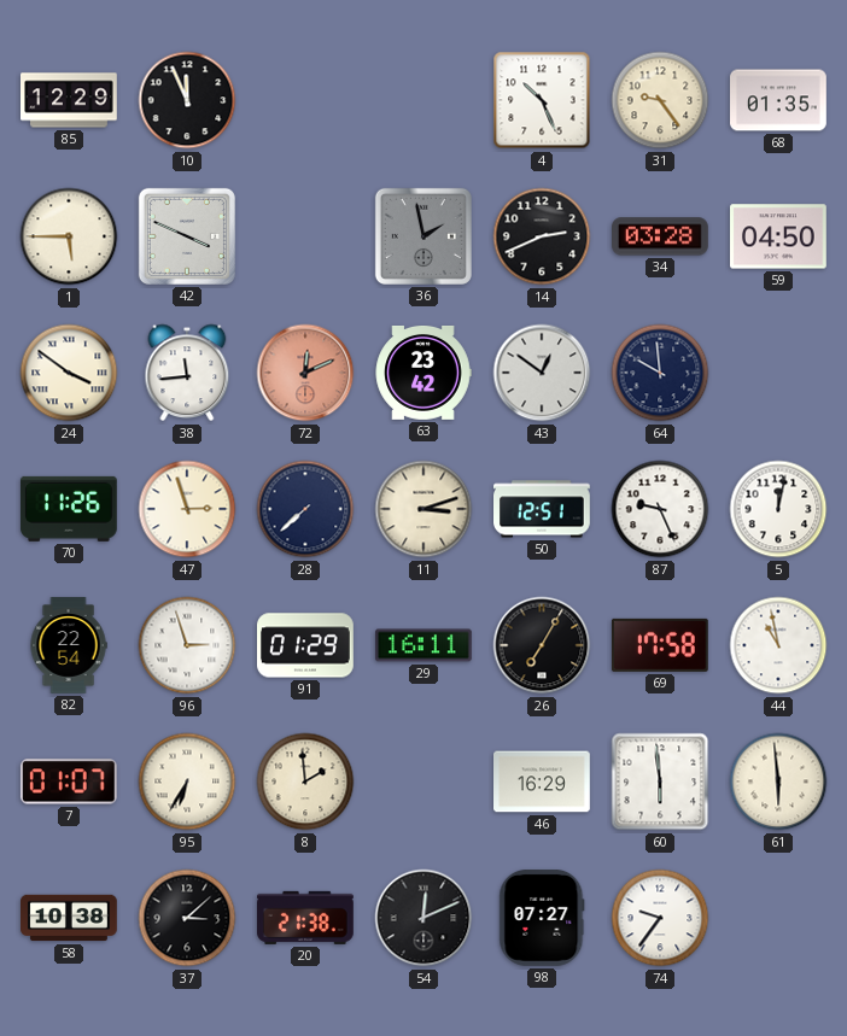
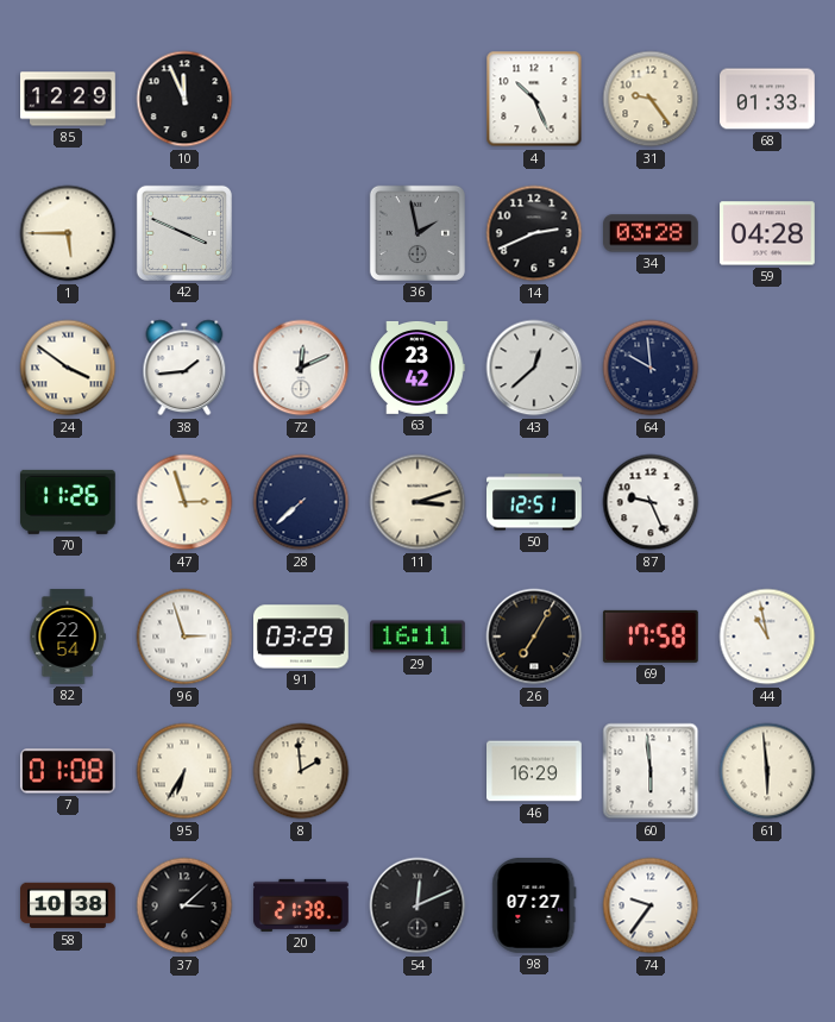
68: 01:35 -> 01:33 (768, 99)
59: 04:50 -> 04:28 (768, 233)
38: 11:44 -> 1:44 (184, 368)
72 dial: salmon -> white (301, 368)
43: 12:51 -> 12:38 (534, 368)
5: 12:02 -> none (778, 509)
91: 01:29 -> 03:29 (302, 637)
7: 01:07 -> 01:08 (68, 771)
